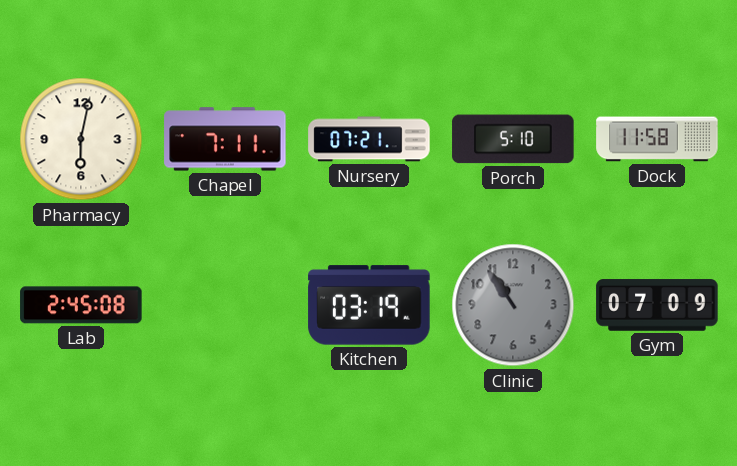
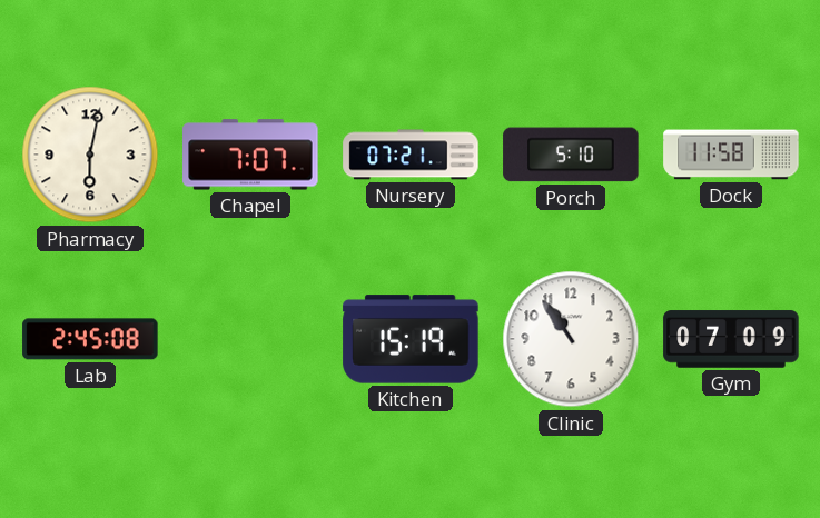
Chapel: 7:11 -> 7:07 (250, 155)
Kitchen: 03:19 -> 15:19 (411, 339)
Clinic dial: grey -> white (571, 339)
